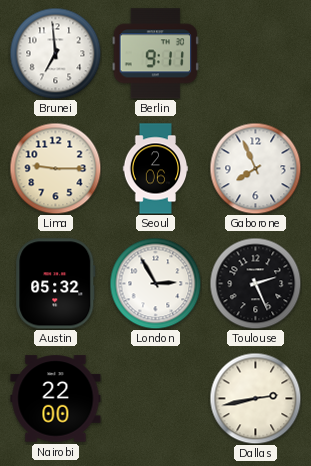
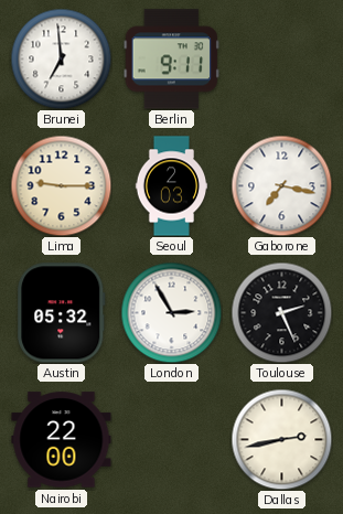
Seoul: 2:06 -> 2:03 (172, 186)
Gaborone: 7:56 -> 7:17 (281, 185)
